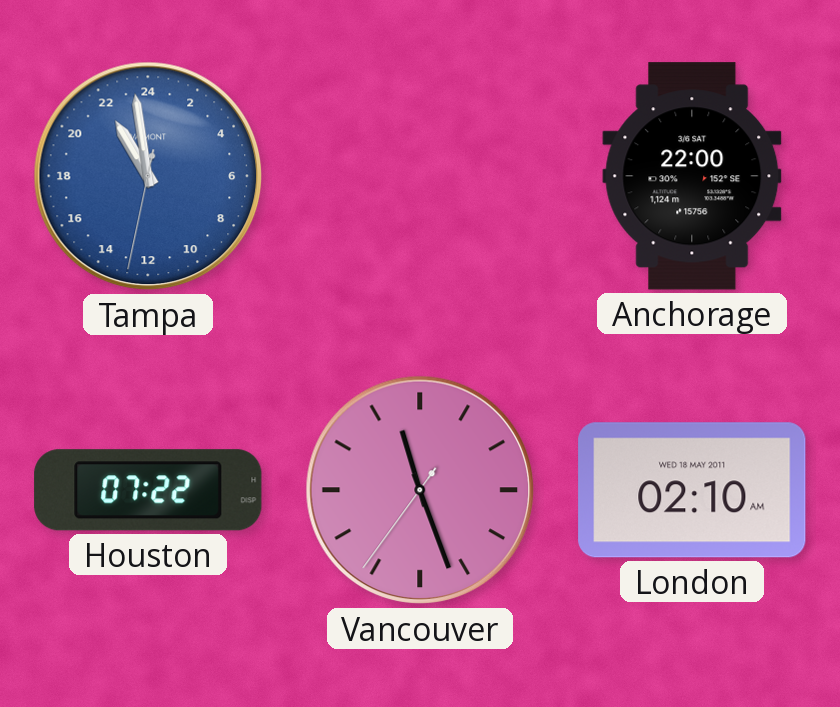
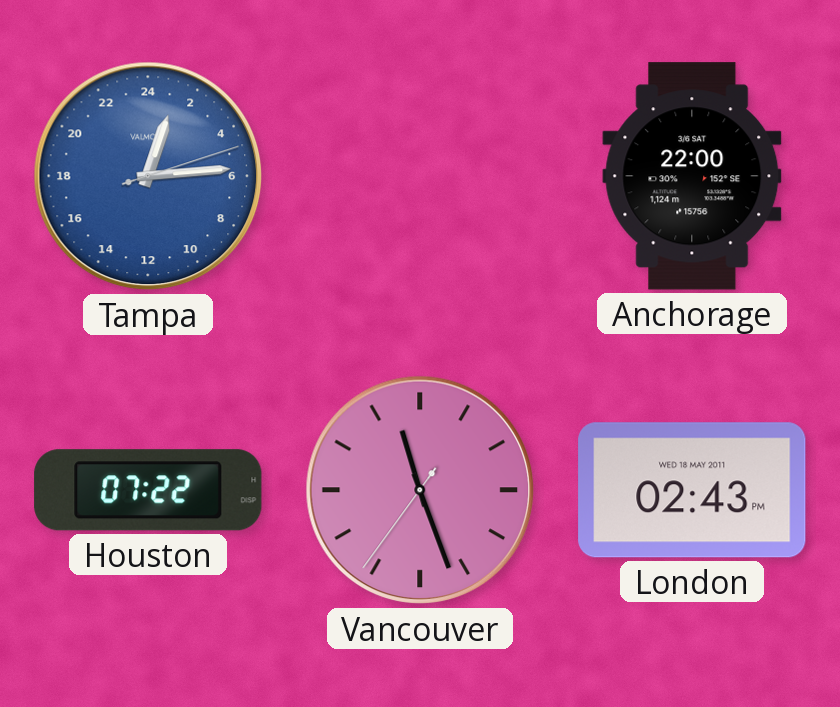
Tampa: 21:58 -> 1:14 (148, 176)
London: 02:10 -> 02:43 (692, 490)
